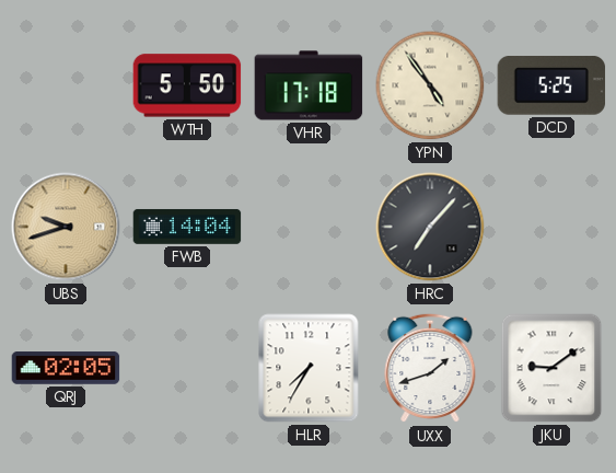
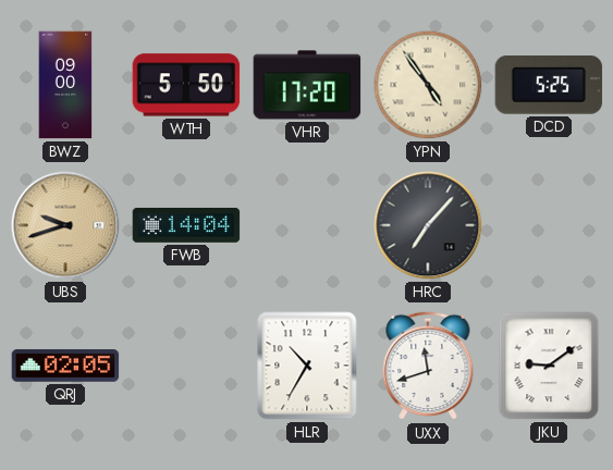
BWZ: none -> 09:00 (65, 85)
VHR: 17:18 -> 17:20 (307, 85)
HLR: 7:35 -> 10:35 (307, 366)
UXX: 1:42 -> 11:42 (428, 366)
